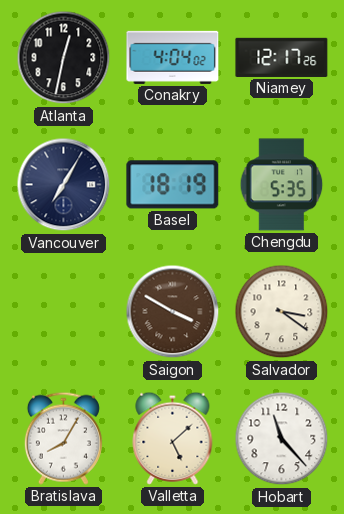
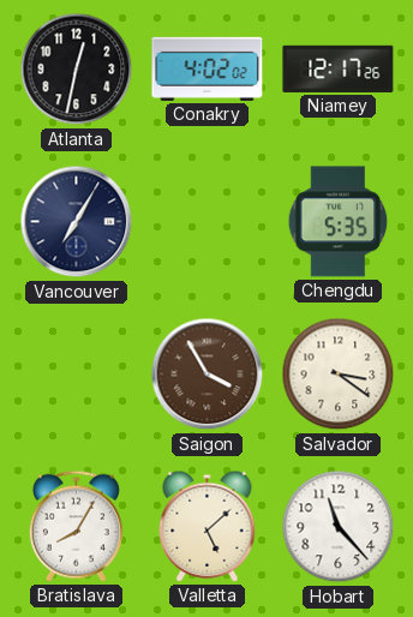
Conakry: 4:04 -> 4:02 (208, 68)
Basel: 18:19 -> none (173, 185)
Saigon: 3:50 -> 3:55 (208, 375)
